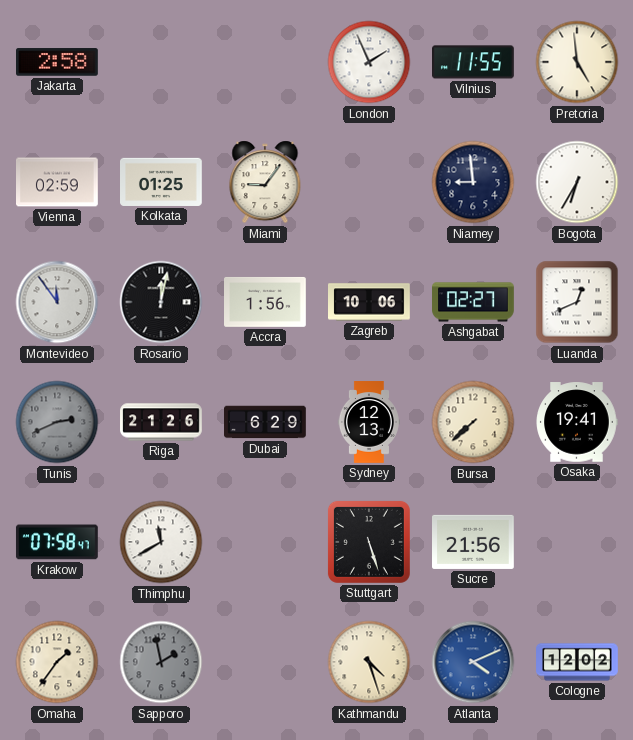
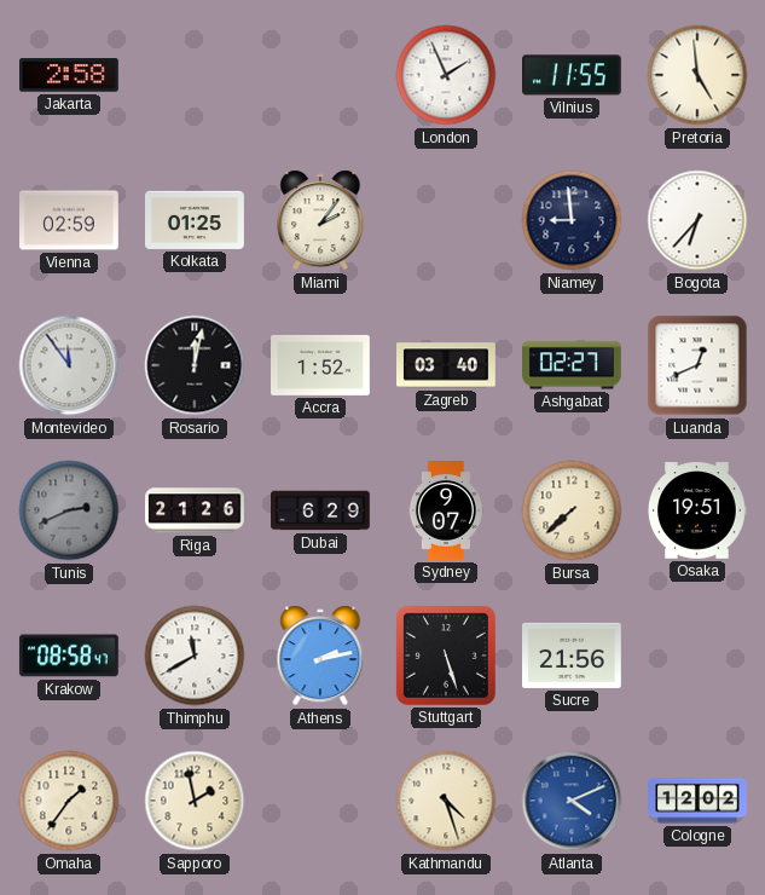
Miami: 9:06 -> 2:06 (320, 220)
Bogota: 6:35 -> 6:37 (697, 220)
Accra: 1:56 -> 1:52 (321, 365)
Zagreb: 10:06 -> 03:40 (446, 365)
Sydney: 12:13 -> 9:07 (446, 510)
Osaka: 19:41 -> 19:51 (697, 510)
Krakow: 07:58 -> 08:58 (69, 656)
Athens: none -> 2:13 (320, 656)
Sapporo dial: grey -> cream (195, 801)
